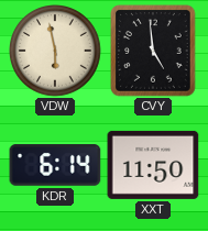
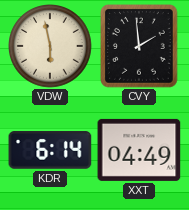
CVY: 4:59 -> 1:59 (140, 46)
XXT: 11:50 -> 04:49 (139, 150)
